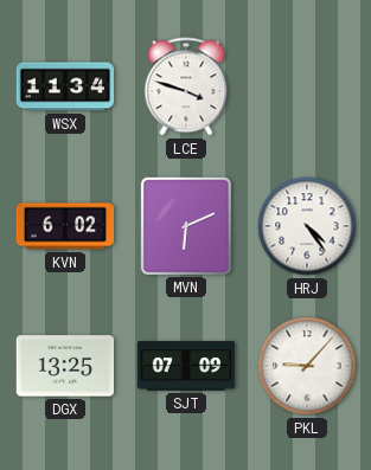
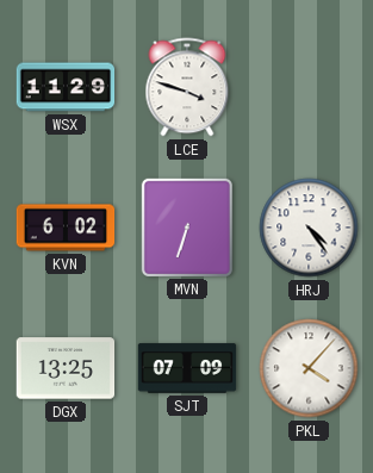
WSX: 11:34 -> 11:29 (66, 87)
MVN: 6:11 -> 6:33 (186, 226)
PKL: 9:07 -> 4:07 (309, 368)
